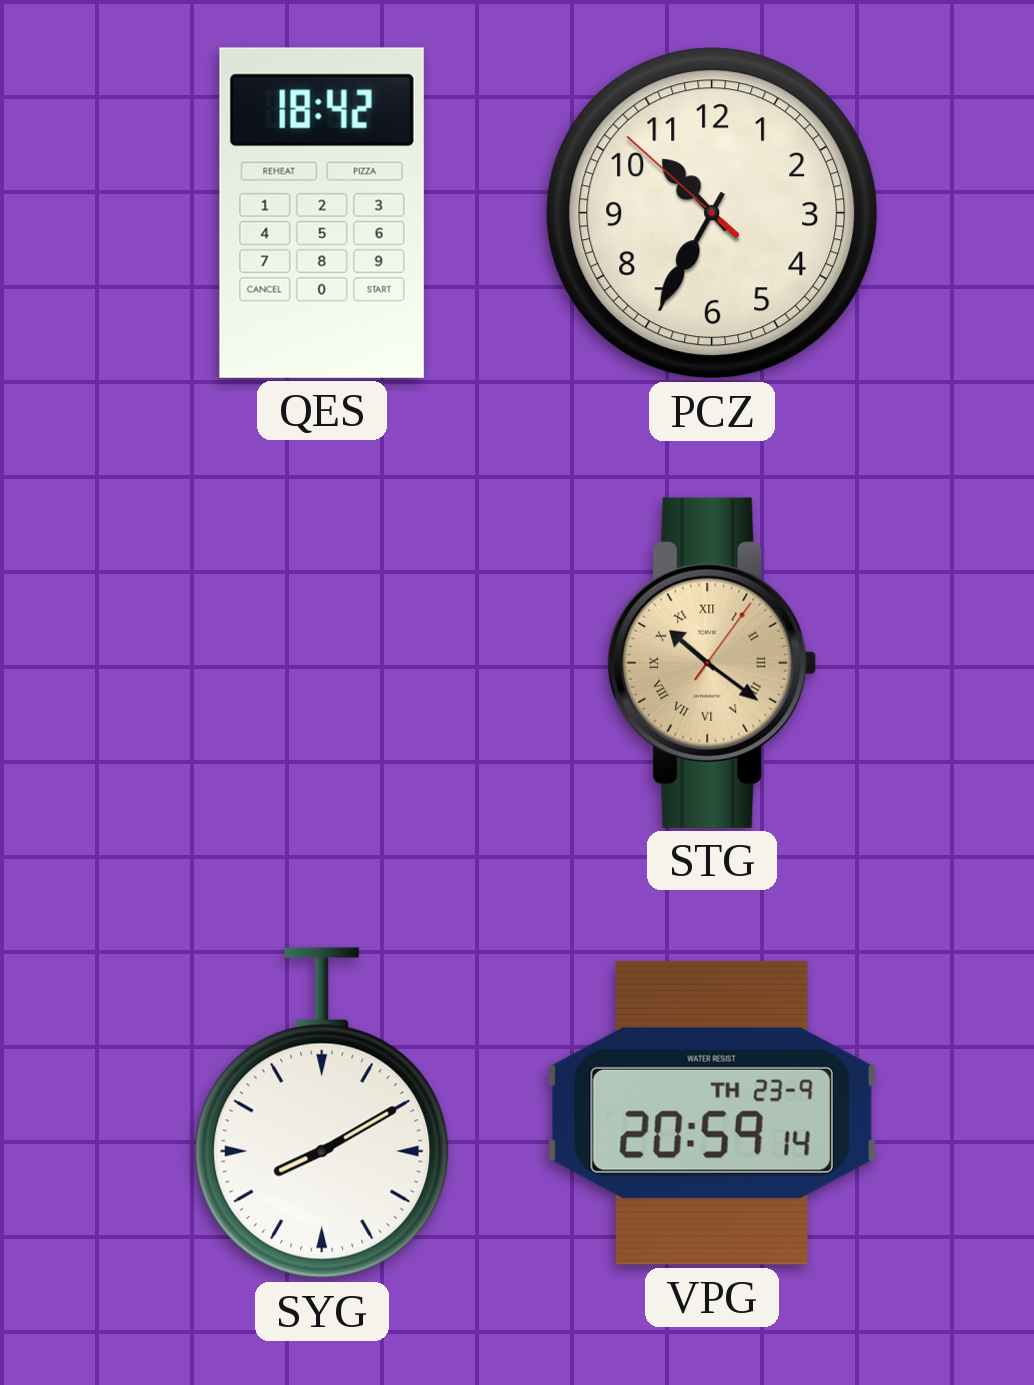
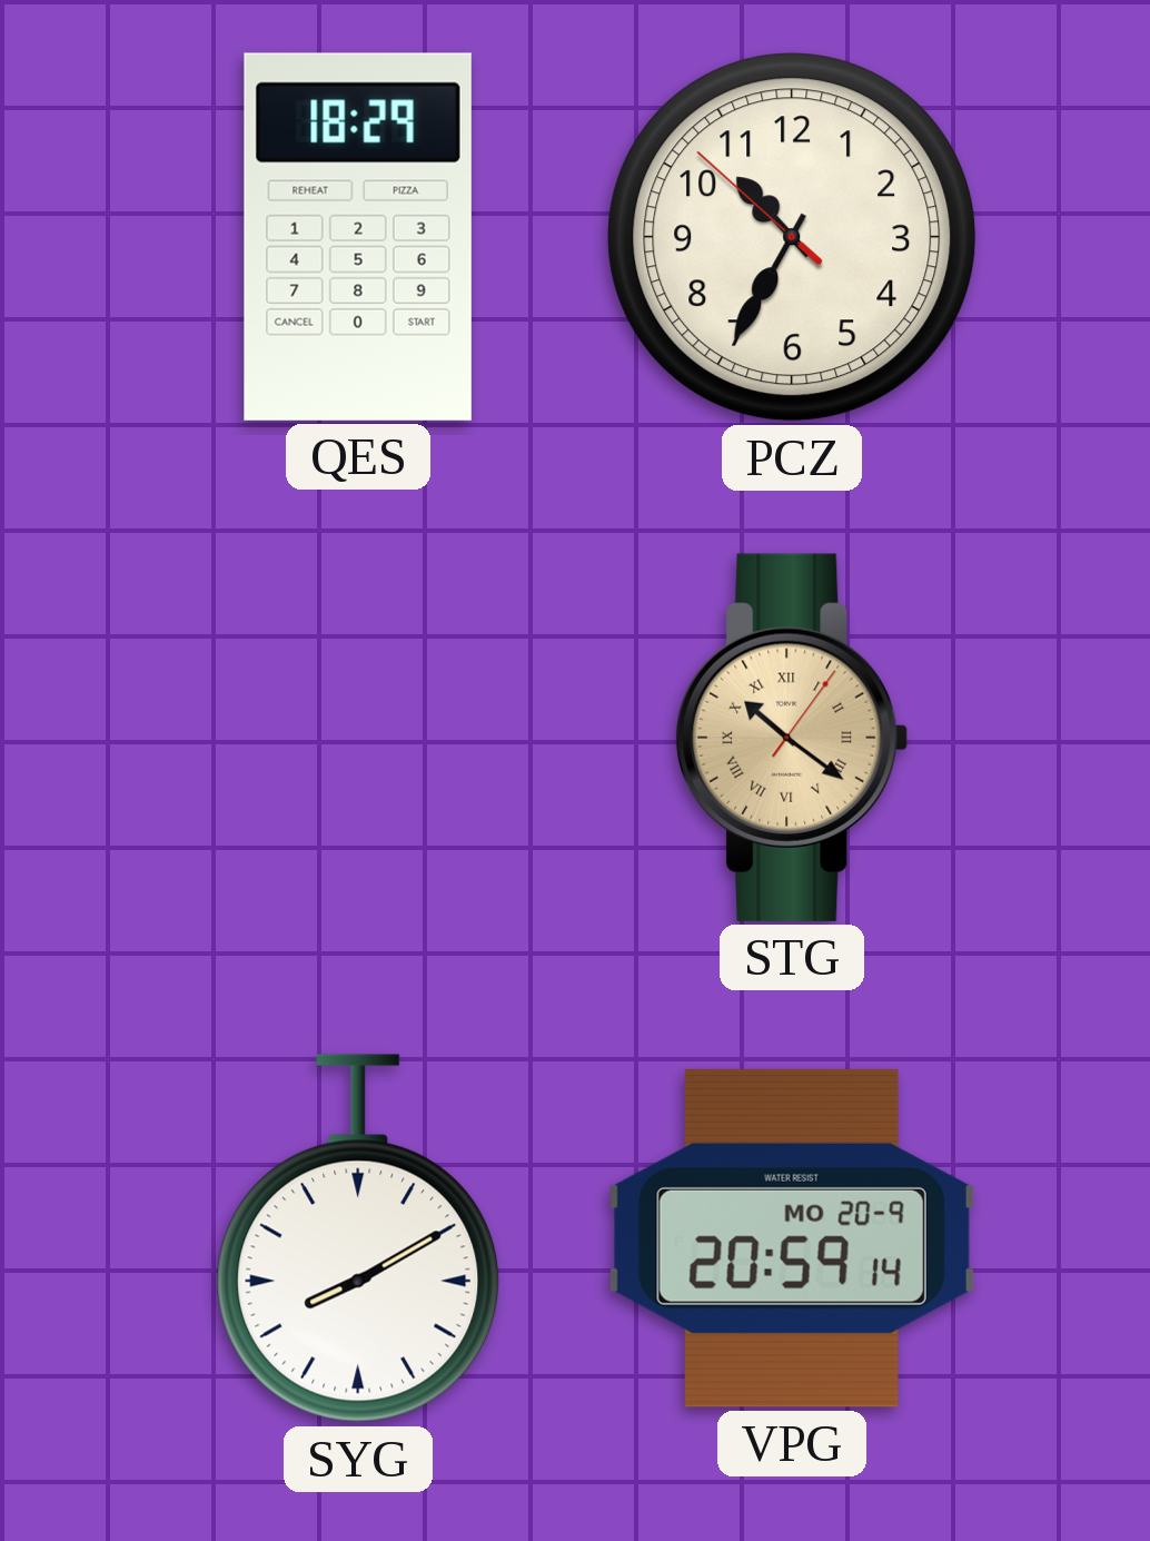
QES: 18:42 -> 18:29 (358, 237)
VPG date: TH 23-9 -> MO 20-9 (792, 1238)
